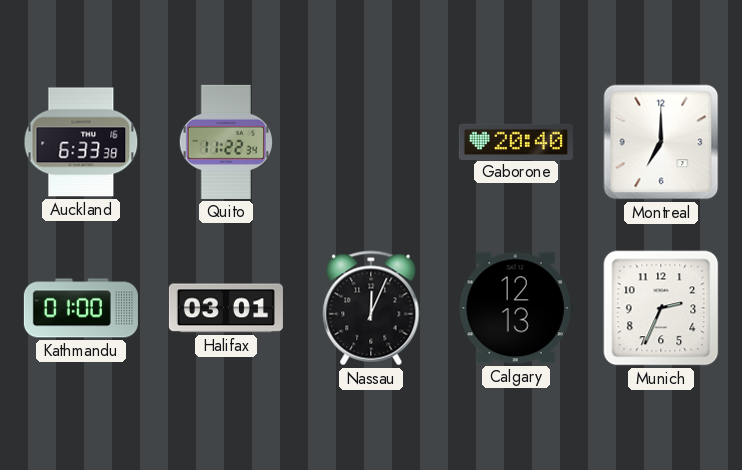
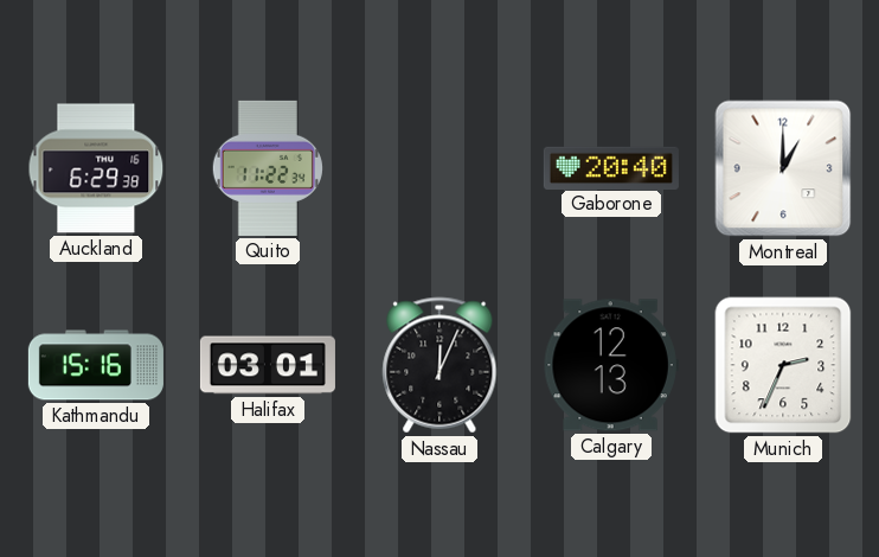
Auckland: 6:33 -> 6:29 (96, 168)
Montreal: 7:00 -> 1:00 (783, 168)
Kathmandu: 01:00 -> 15:16 (96, 365)
